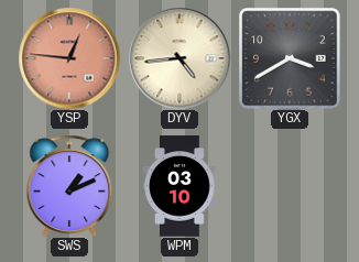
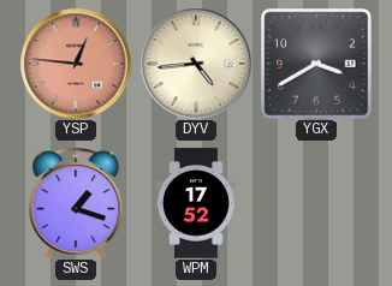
SWS: 1:11 -> 1:18 (76, 202)
WPM: 03:10 -> 17:52 (196, 203)
